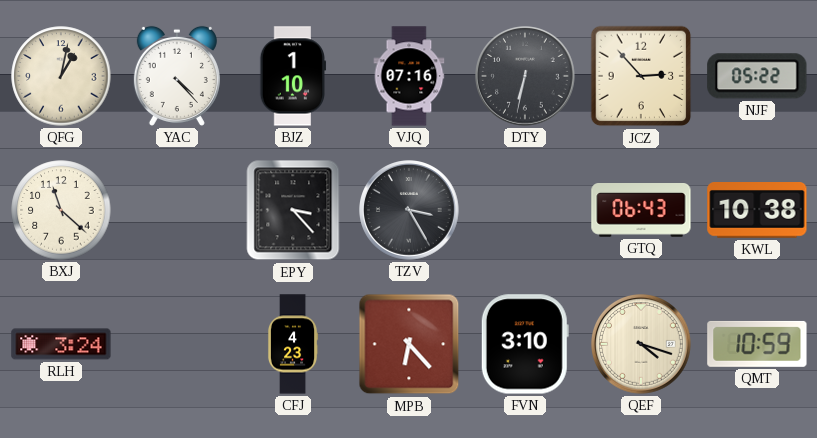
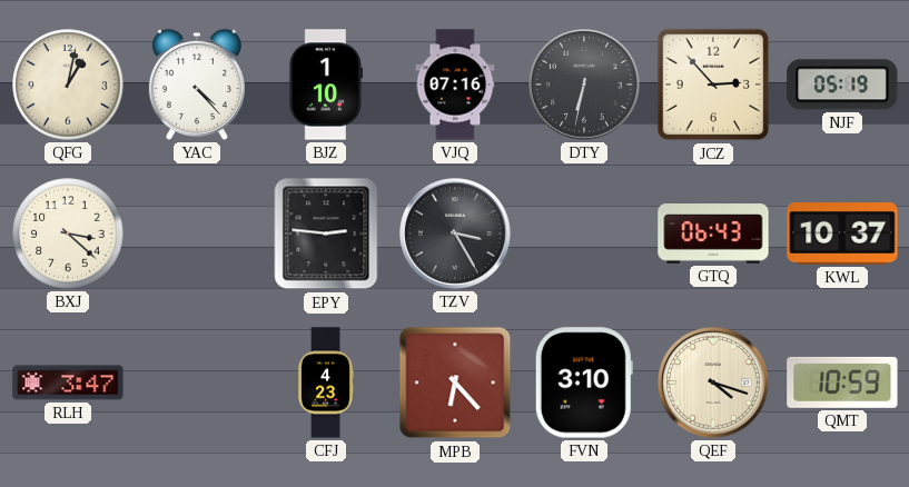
NJF: 05:22 -> 05:19 (842, 85)
BXJ: 11:22 -> 3:22 (68, 233)
EPY: 3:23 -> 2:46 (326, 233)
KWL: 10:38 -> 10:37 (842, 235)
RLH: 3:24 -> 3:47 (68, 382)
